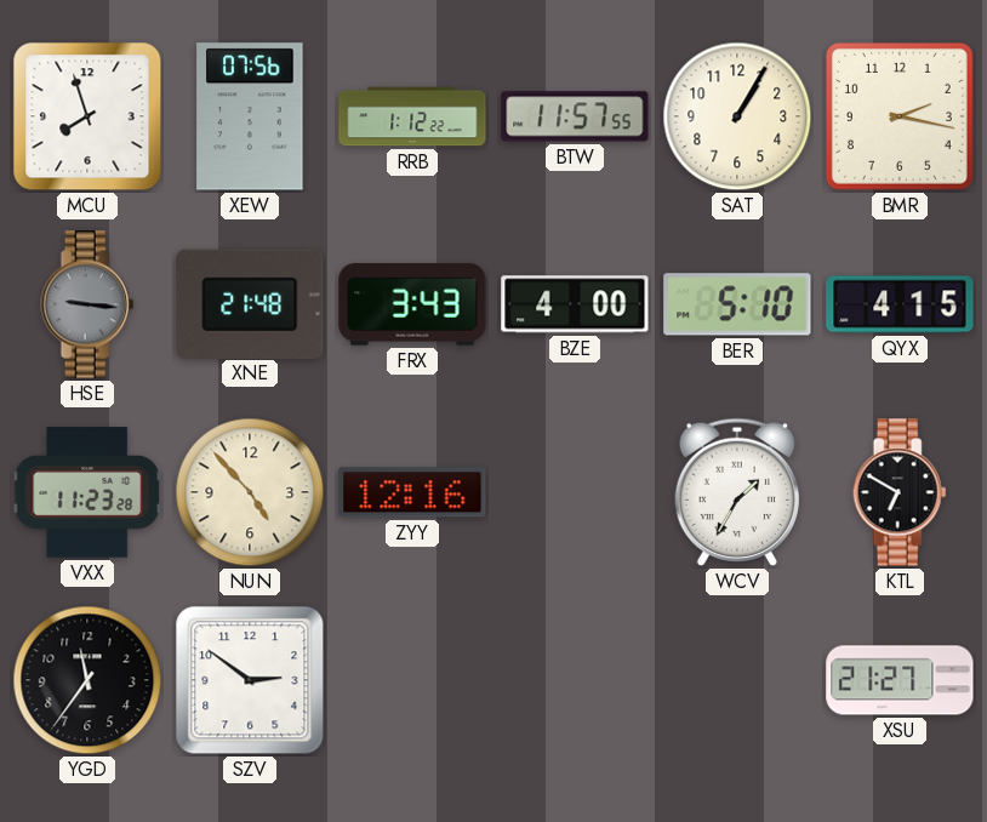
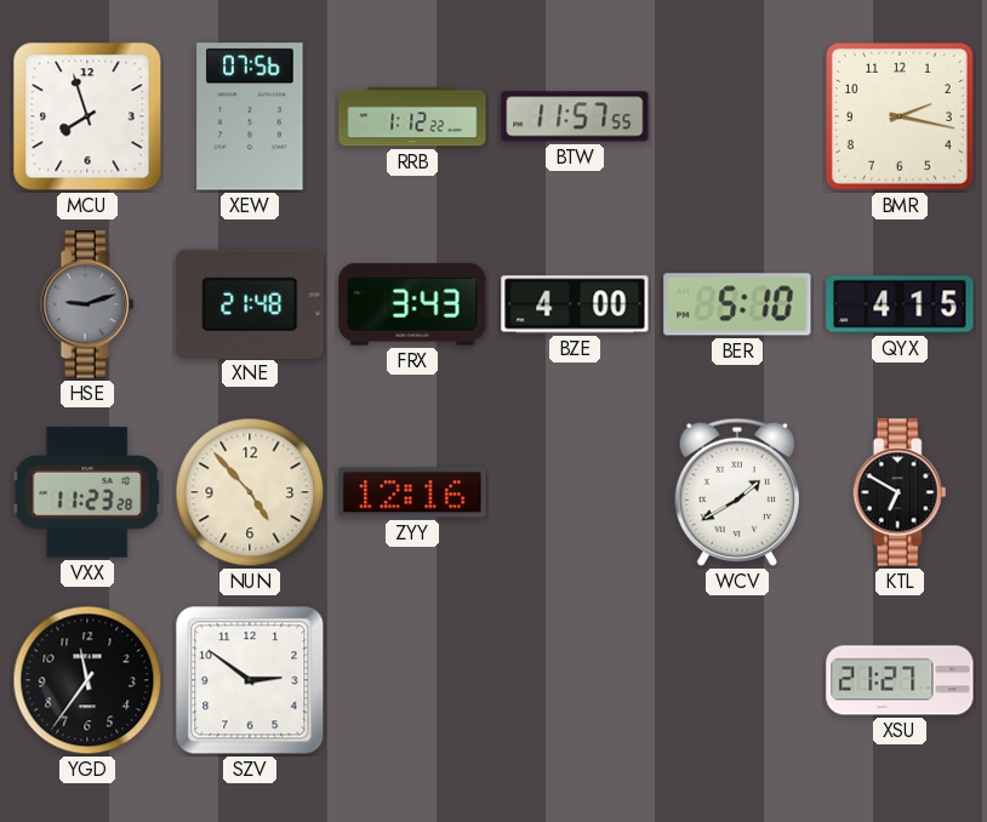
SAT: 1:05 -> none (737, 116)
HSE: 9:16 -> 9:12 (87, 304)
WCV: 1:35 -> 1:40 (737, 492)
